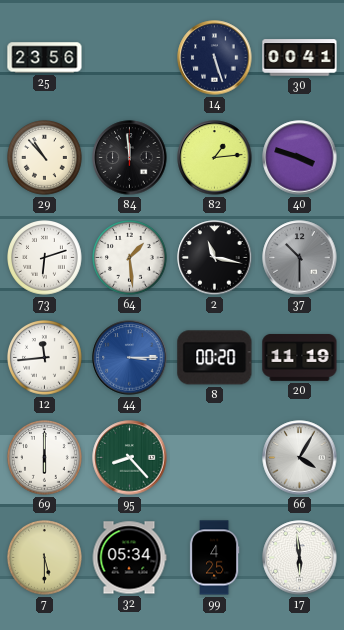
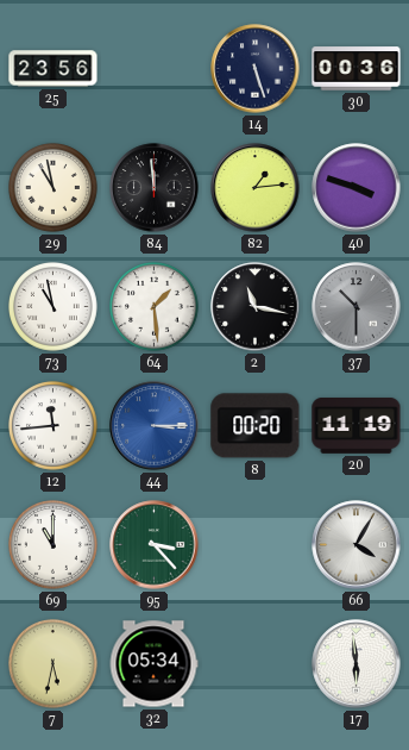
30: 00:41 -> 00:36 (357, 69)
29: 10:53 -> 10:58 (54, 188)
73: 6:12 -> 10:58 (54, 307)
69: 6:00 -> 11:00 (54, 545)
95: 8:23 -> 3:23 (155, 545)
7: 5:30 -> 5:32 (54, 664)
99: 4:25 -> none (214, 558)
